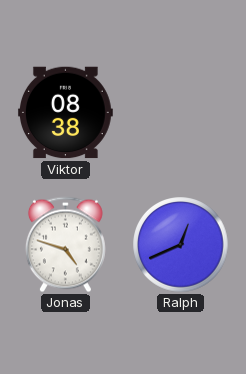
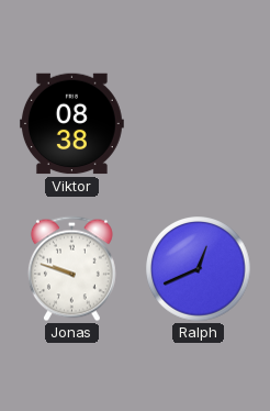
Jonas: 4:48 -> 9:48 (71, 269)
